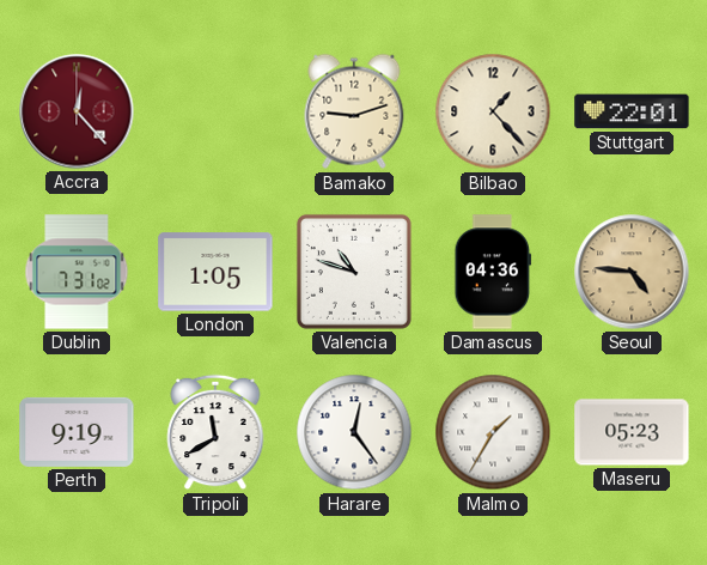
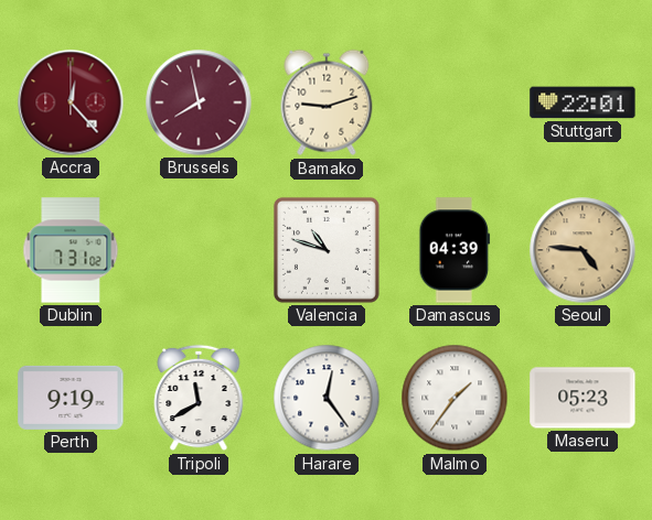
Brussels: none -> 7:58 (199, 102)
Bilbao: 1:23 -> none (493, 111)
London: 1:05 -> none (215, 272)
Damascus: 04:36 -> 04:39 (455, 250)
Malmo: 1:35 -> 1:36 (455, 398)
